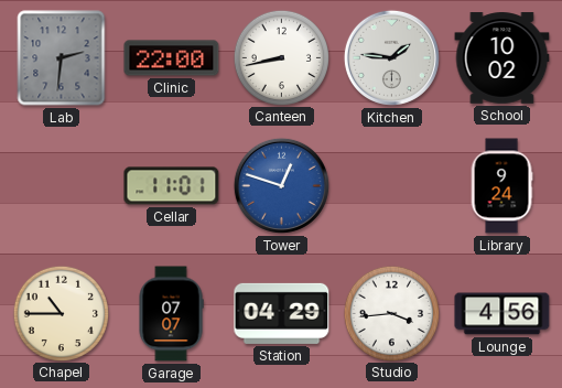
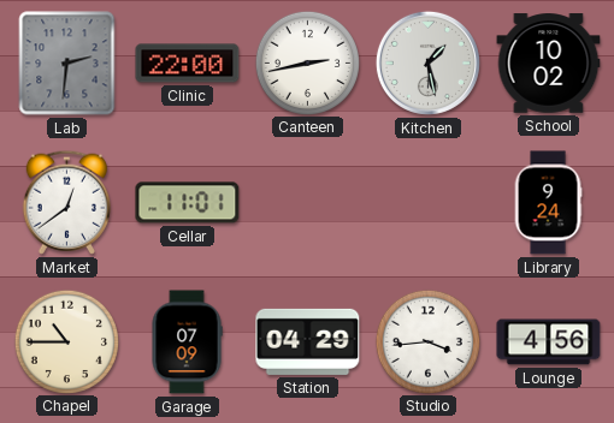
Canteen: 8:43 -> 2:43 (307, 62)
Kitchen: 1:46 -> 1:28 (427, 62)
Market: none -> 12:39 (66, 202)
Tower: 12:48 -> none (281, 185)
Garage: 07:07 -> 07:09 (187, 342)
